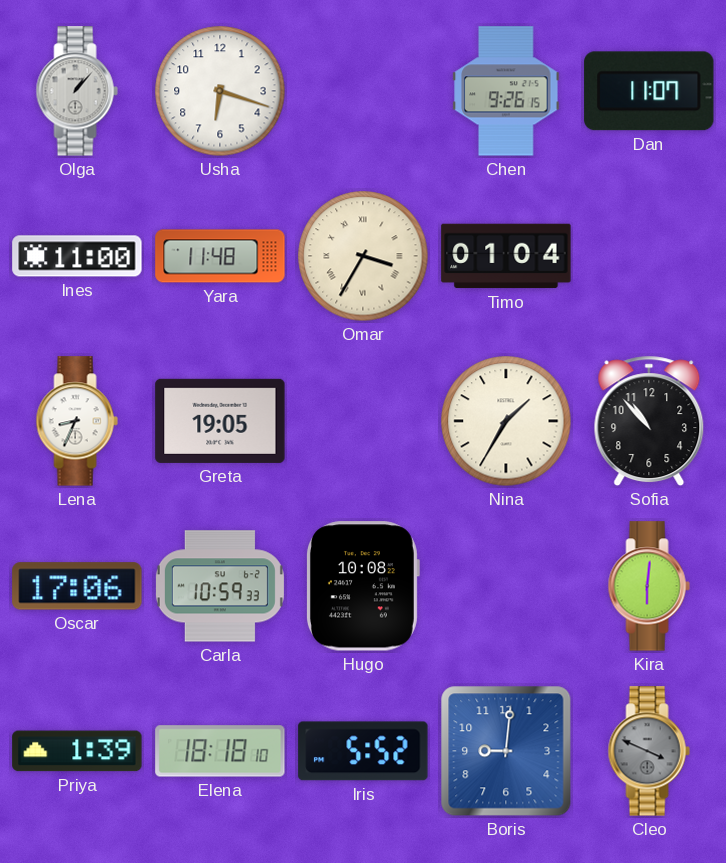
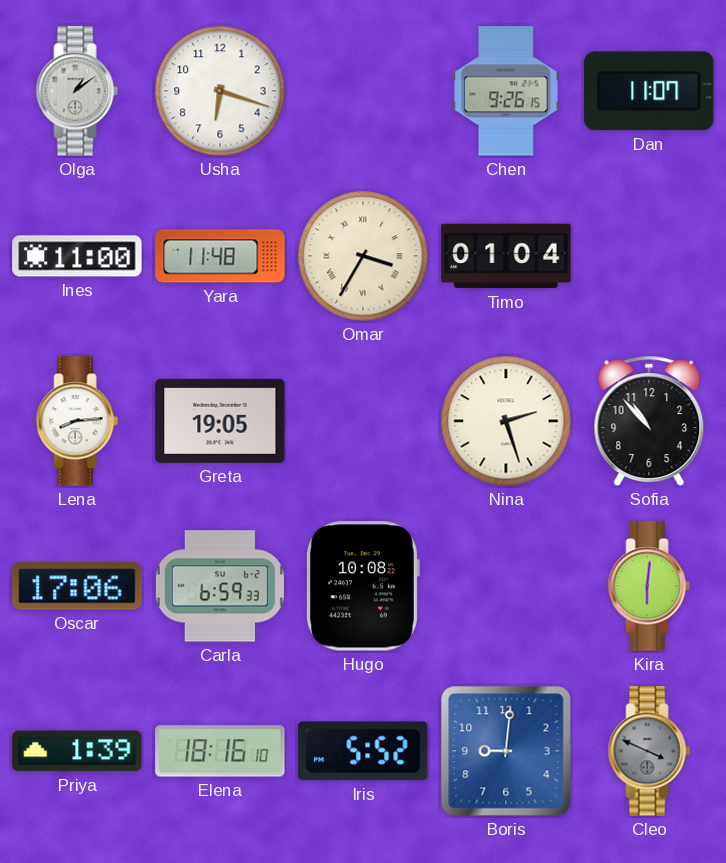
Olga: 1:07 -> 1:09 (77, 91)
Lena: 8:34 -> 8:14 (77, 421)
Nina: 1:35 -> 2:27 (506, 421)
Carla: 10:59 -> 6:59 (220, 586)
Elena: 18:18 -> 18:16 (220, 751)
